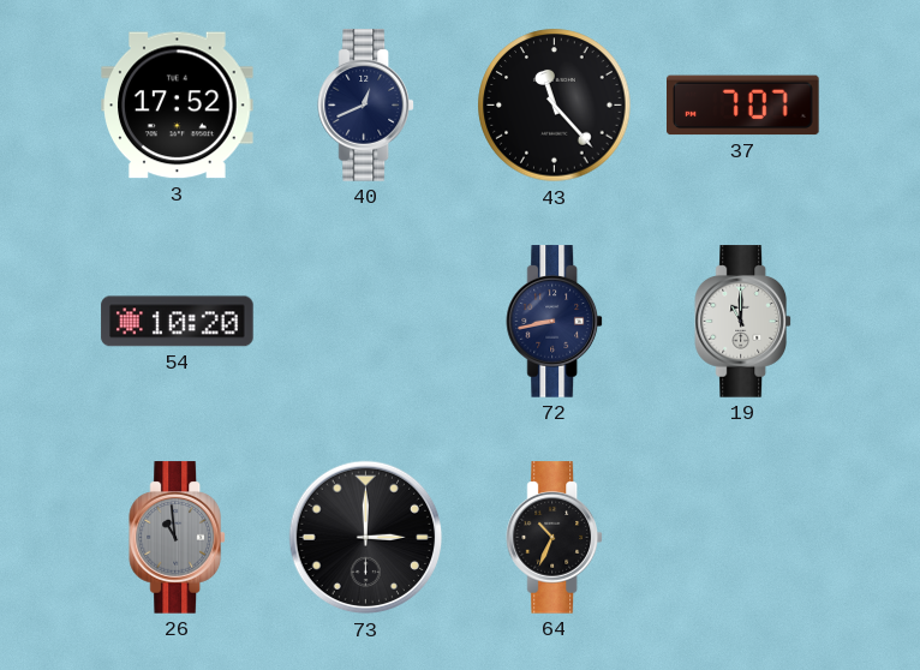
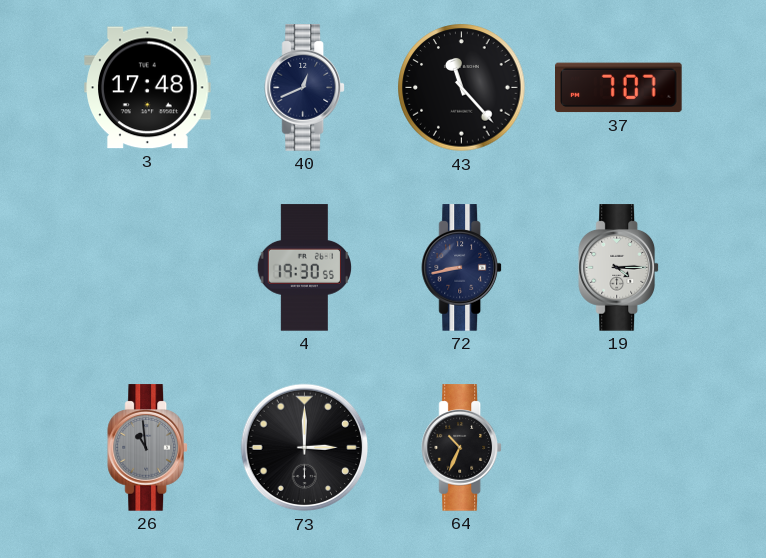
3: 17:52 -> 17:48 (148, 88)
54: 10:20 -> none (178, 322)
4: none -> 19:30 (304, 268)
19: 11:00 -> 4:15 (619, 268)
